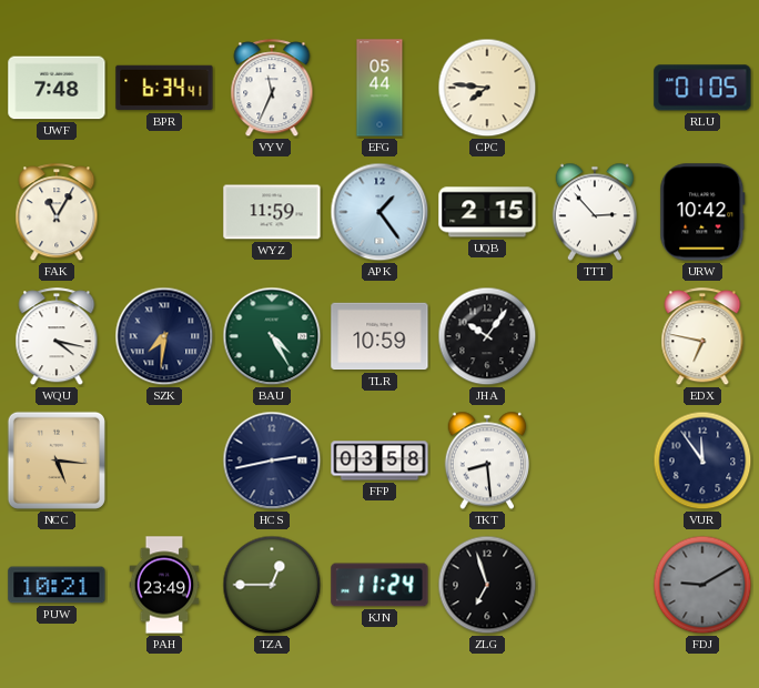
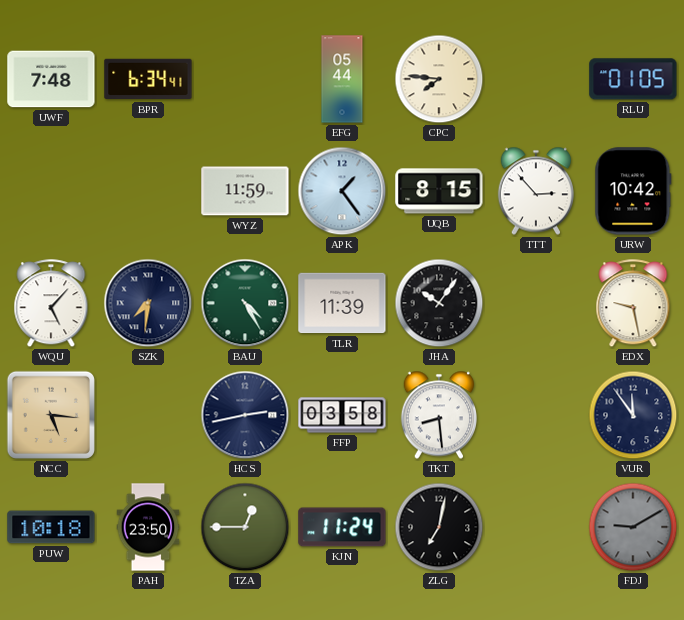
VYV: 11:34 -> none (272, 89)
FAK: 11:05 -> none (57, 213)
UQB: 2:15 -> 8:15 (439, 191)
WQU: 4:17 -> 5:07 (51, 304)
TLR: 10:59 -> 11:39 (342, 303)
EDX: 6:47 -> 9:28 (633, 304)
PUW: 10:21 -> 10:18 (51, 527)
PAH: 23:49 -> 23:50 (148, 527)
ZLG: 6:57 -> 7:02 (439, 527)
